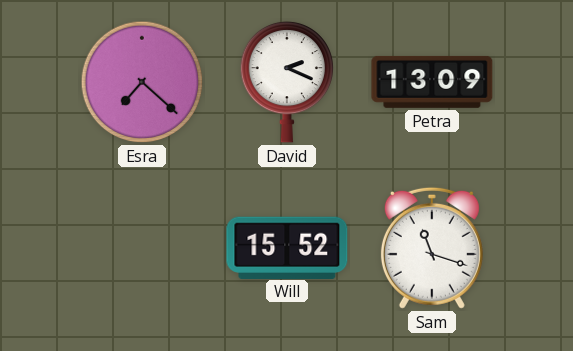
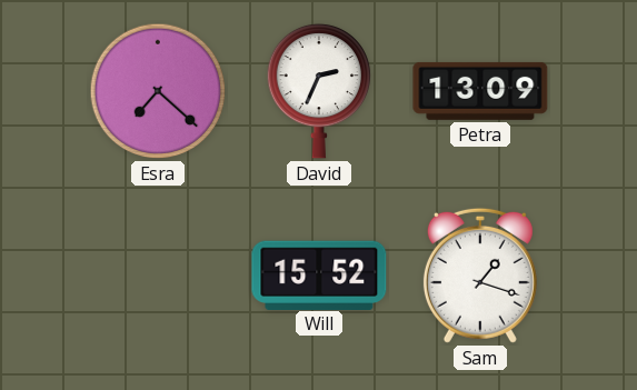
David: 2:19 -> 2:34 (319, 91)
Sam: 11:18 -> 1:18 (480, 276)
